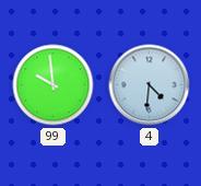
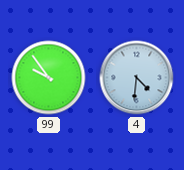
99: 9:59 -> 9:54 (49, 78)
